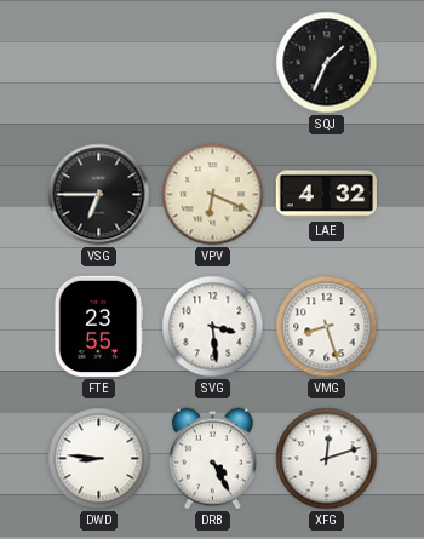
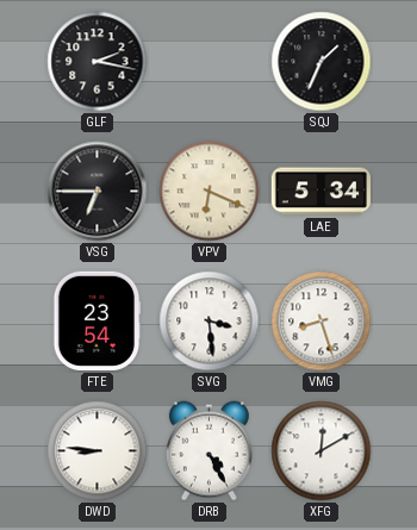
GLF: none -> 2:17 (98, 62)
LAE: 4:32 -> 5:34 (320, 192)
FTE: 23:55 -> 23:54 (97, 320)
XFG: 12:12 -> 12:10 (322, 451)
